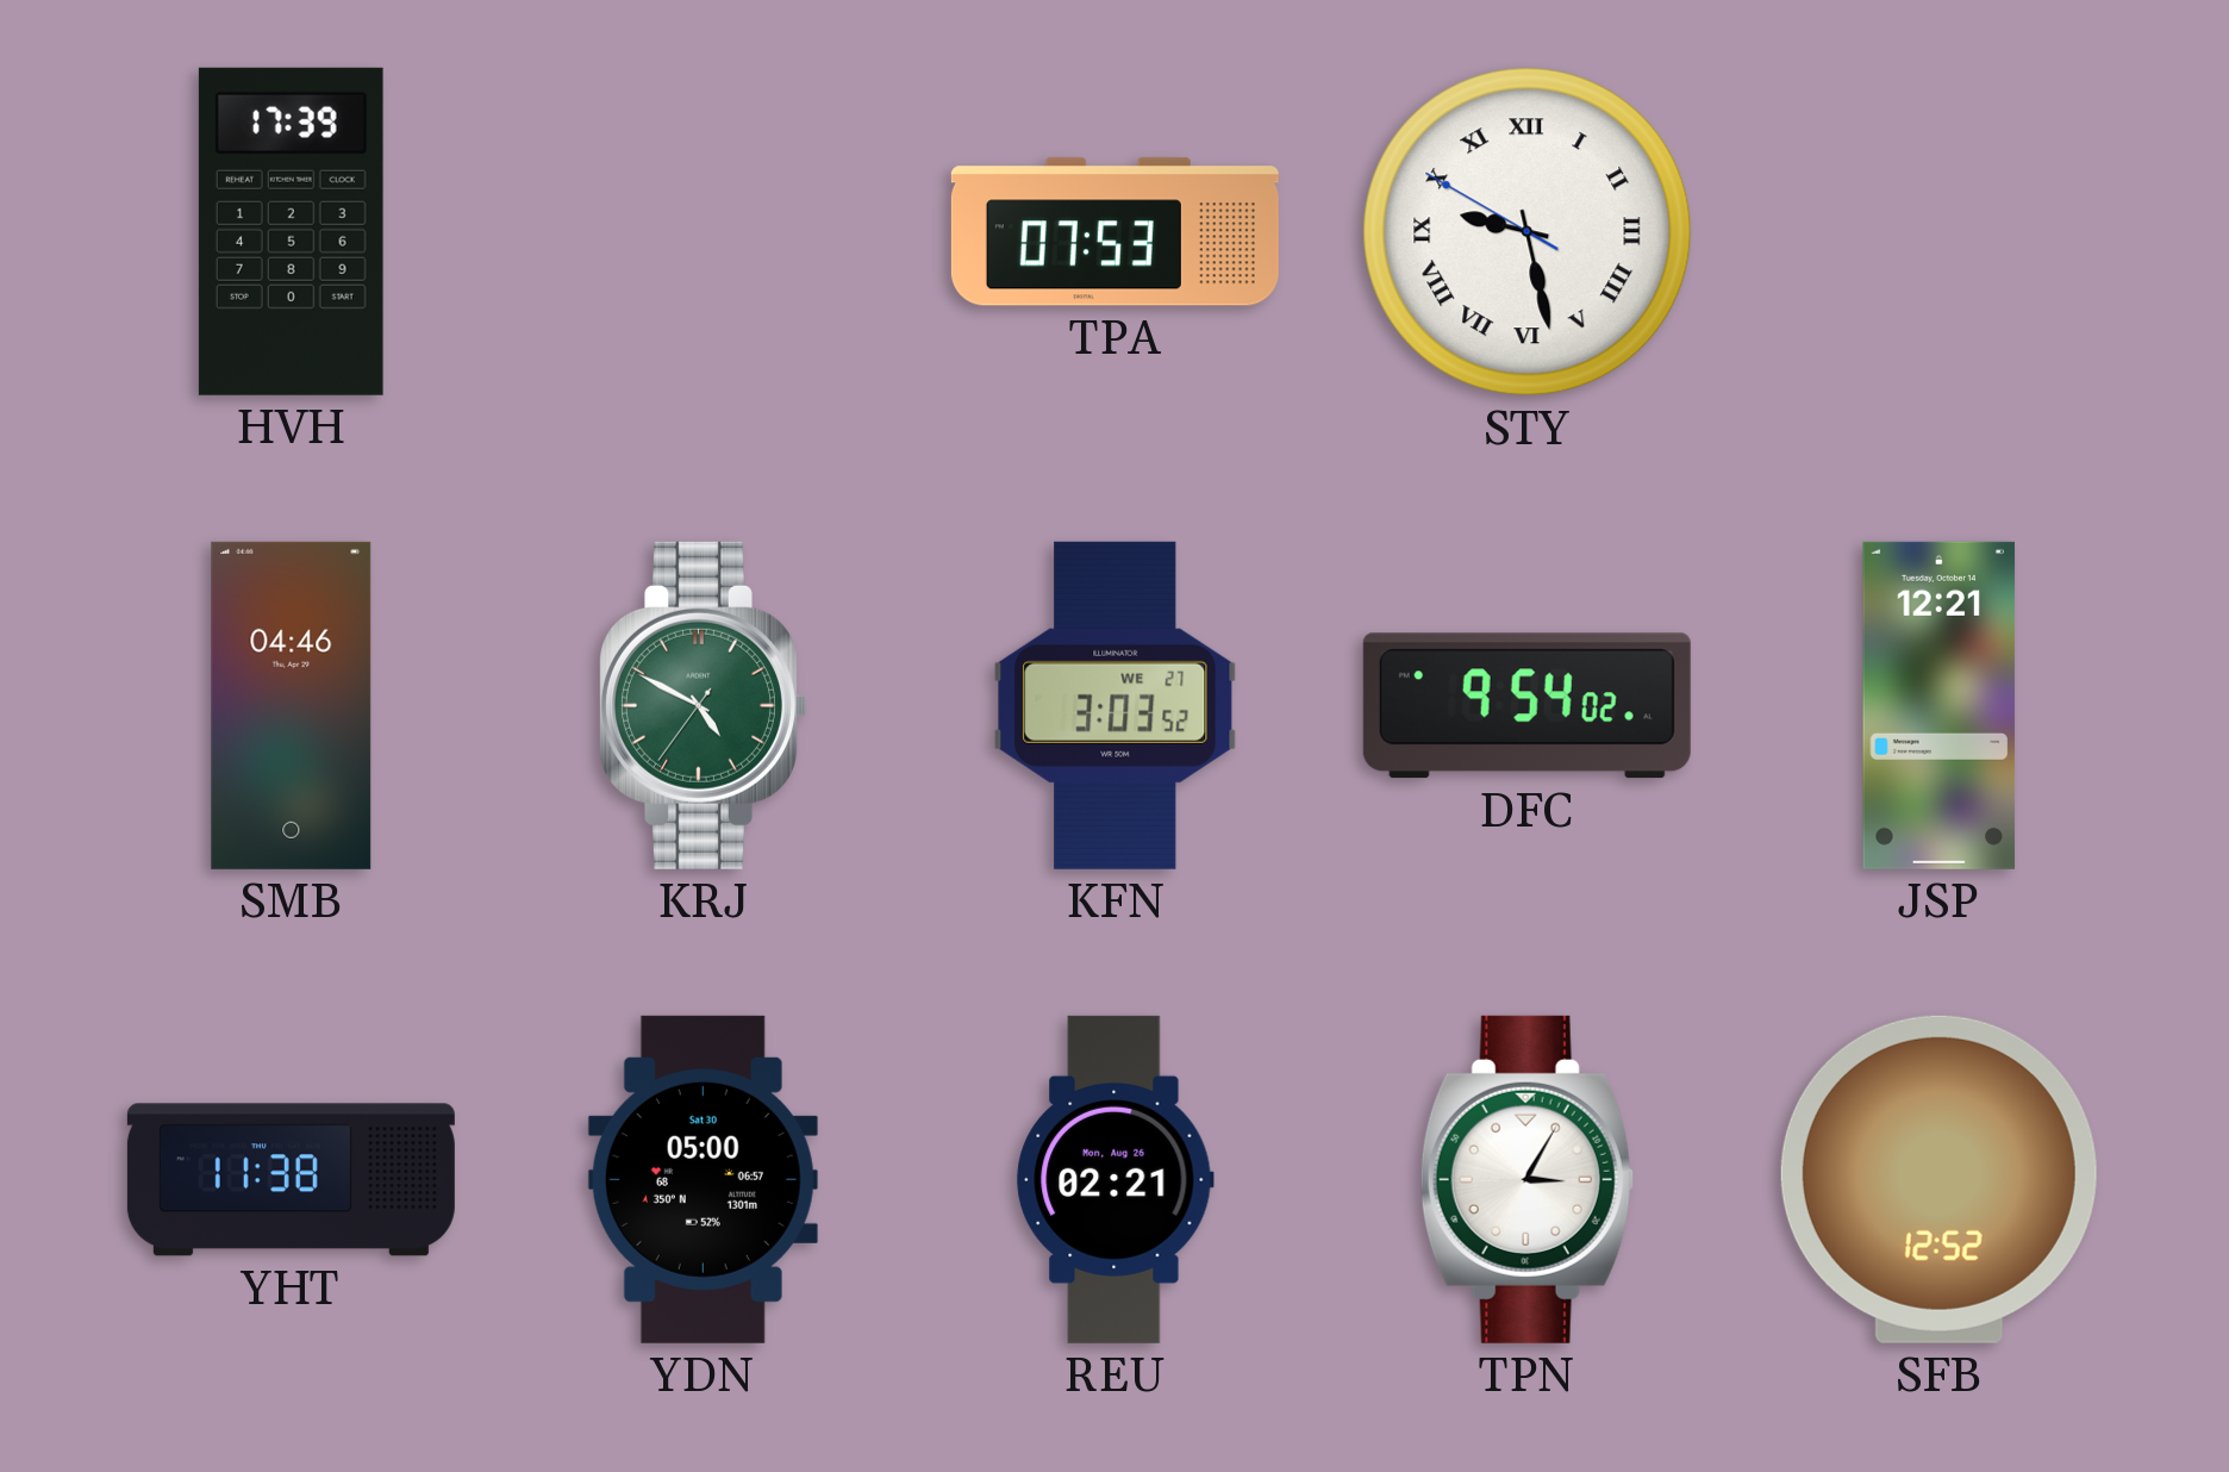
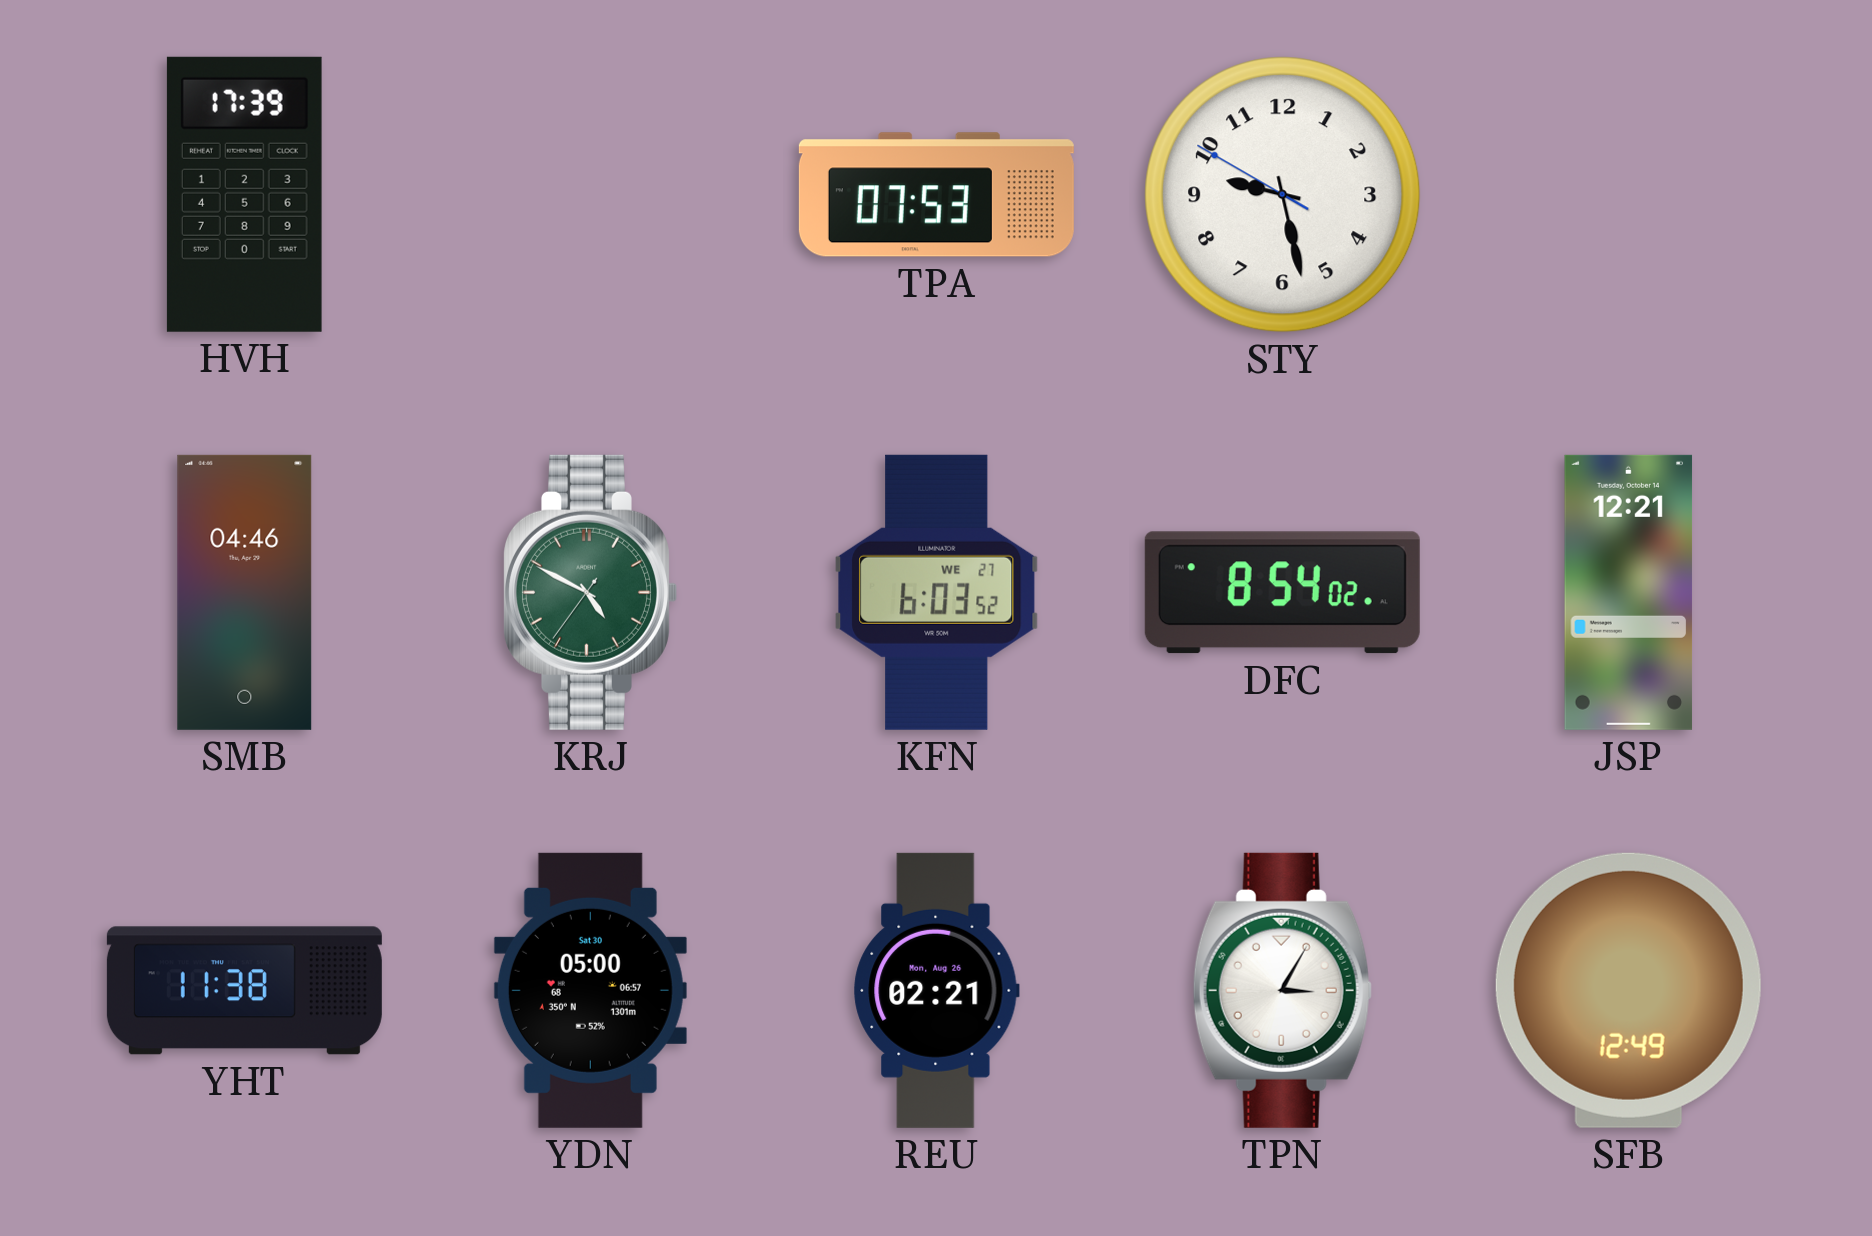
STY numerals: Roman -> Arabic (1283, 195)
KFN: 3:03 -> 6:03 (937, 592)
DFC: 9:54 -> 8:54 (1282, 593)
SFB: 12:52 -> 12:49 (1628, 990)
